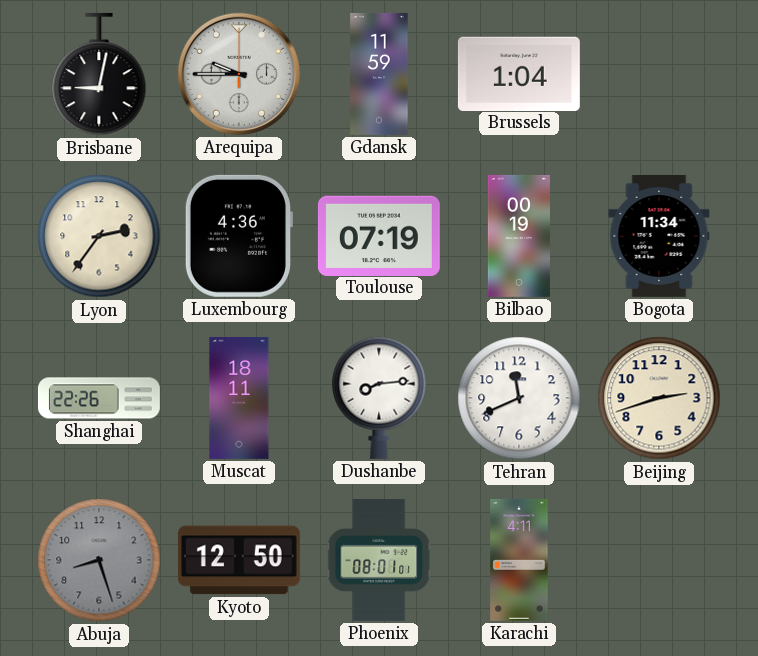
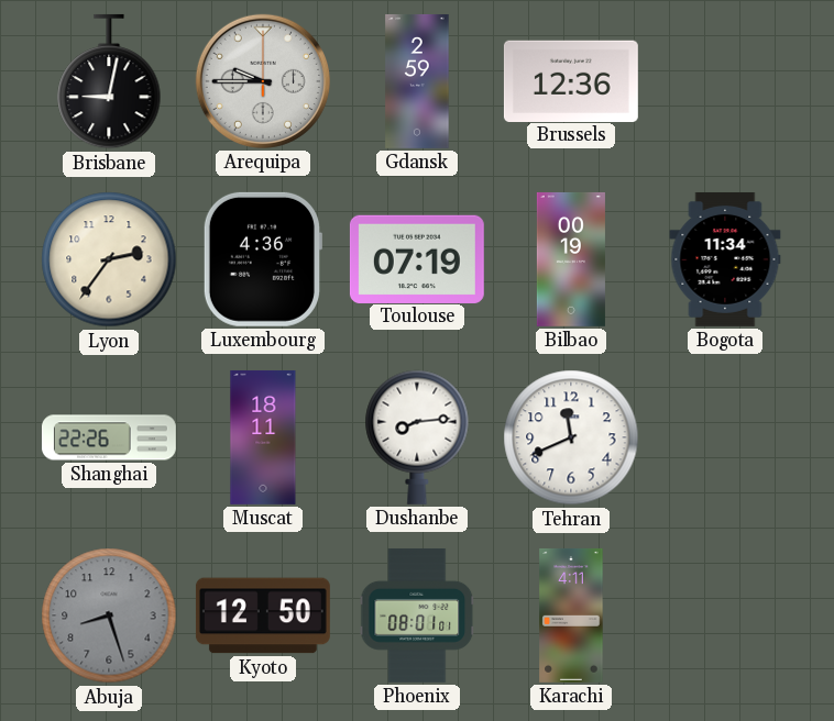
Gdansk: 11:59 -> 2:59 (417, 81)
Brussels: 1:04 -> 12:36 (571, 80)
Beijing: 2:42 -> none (659, 398)
